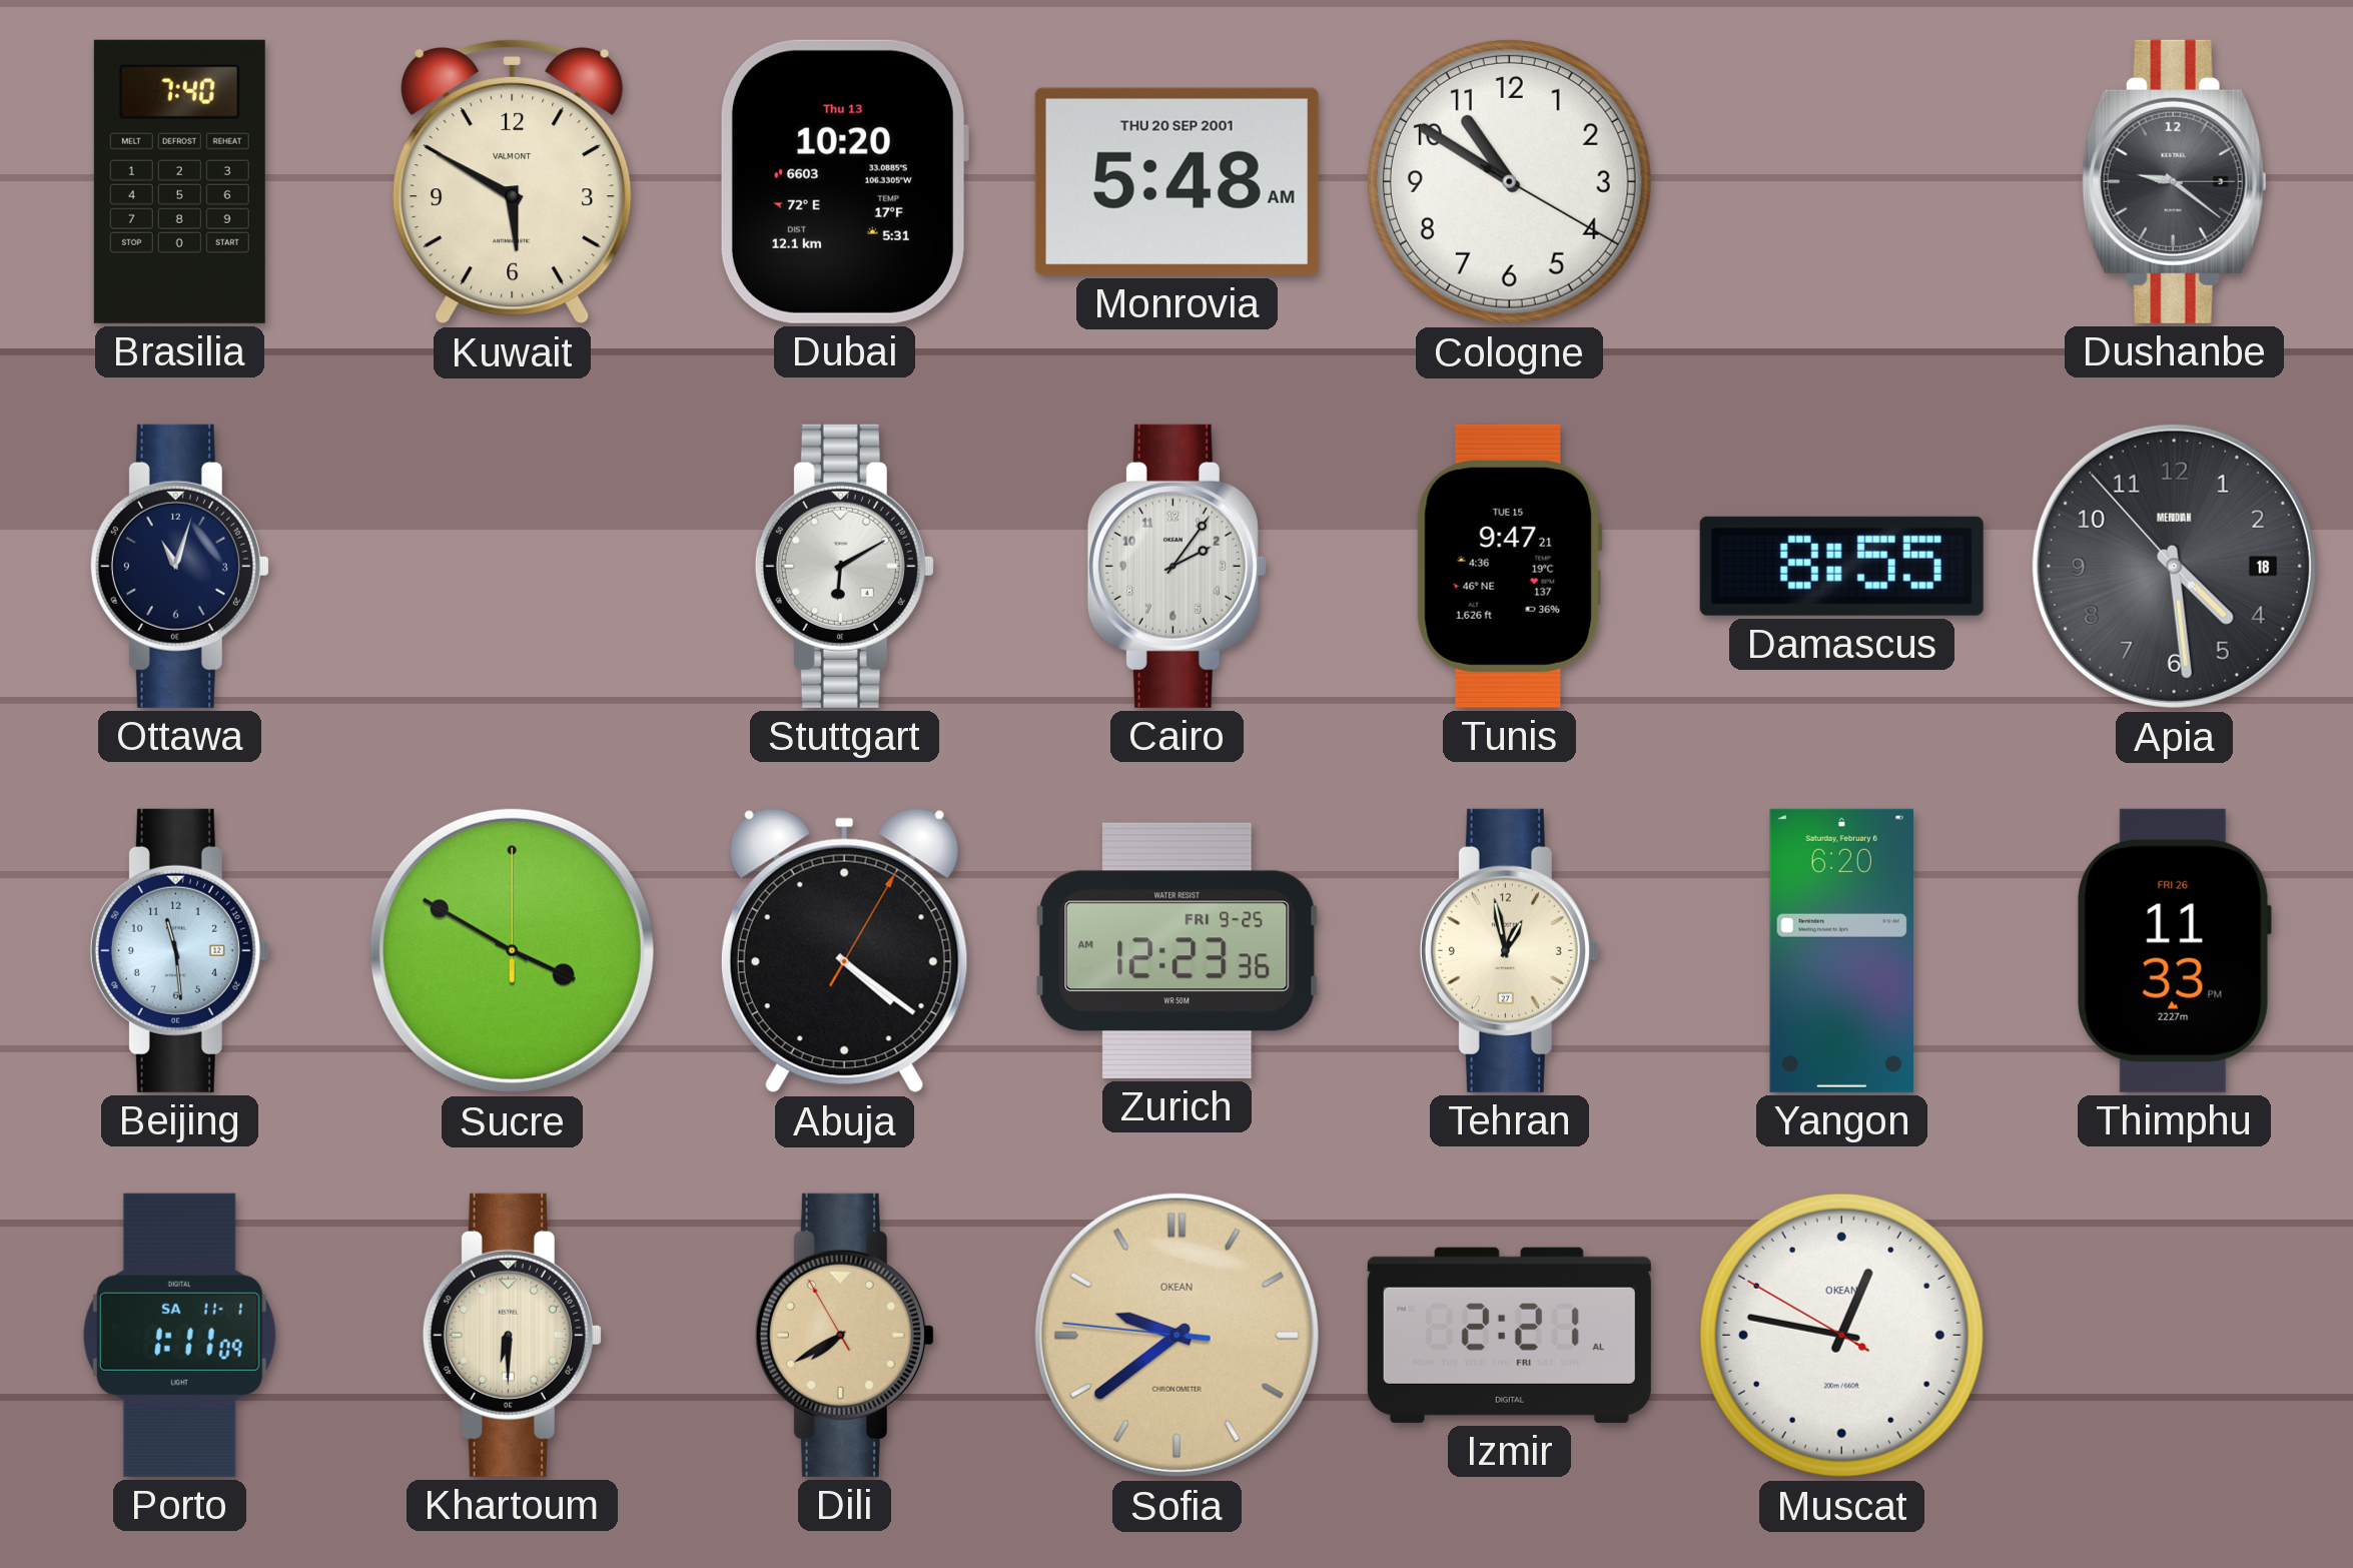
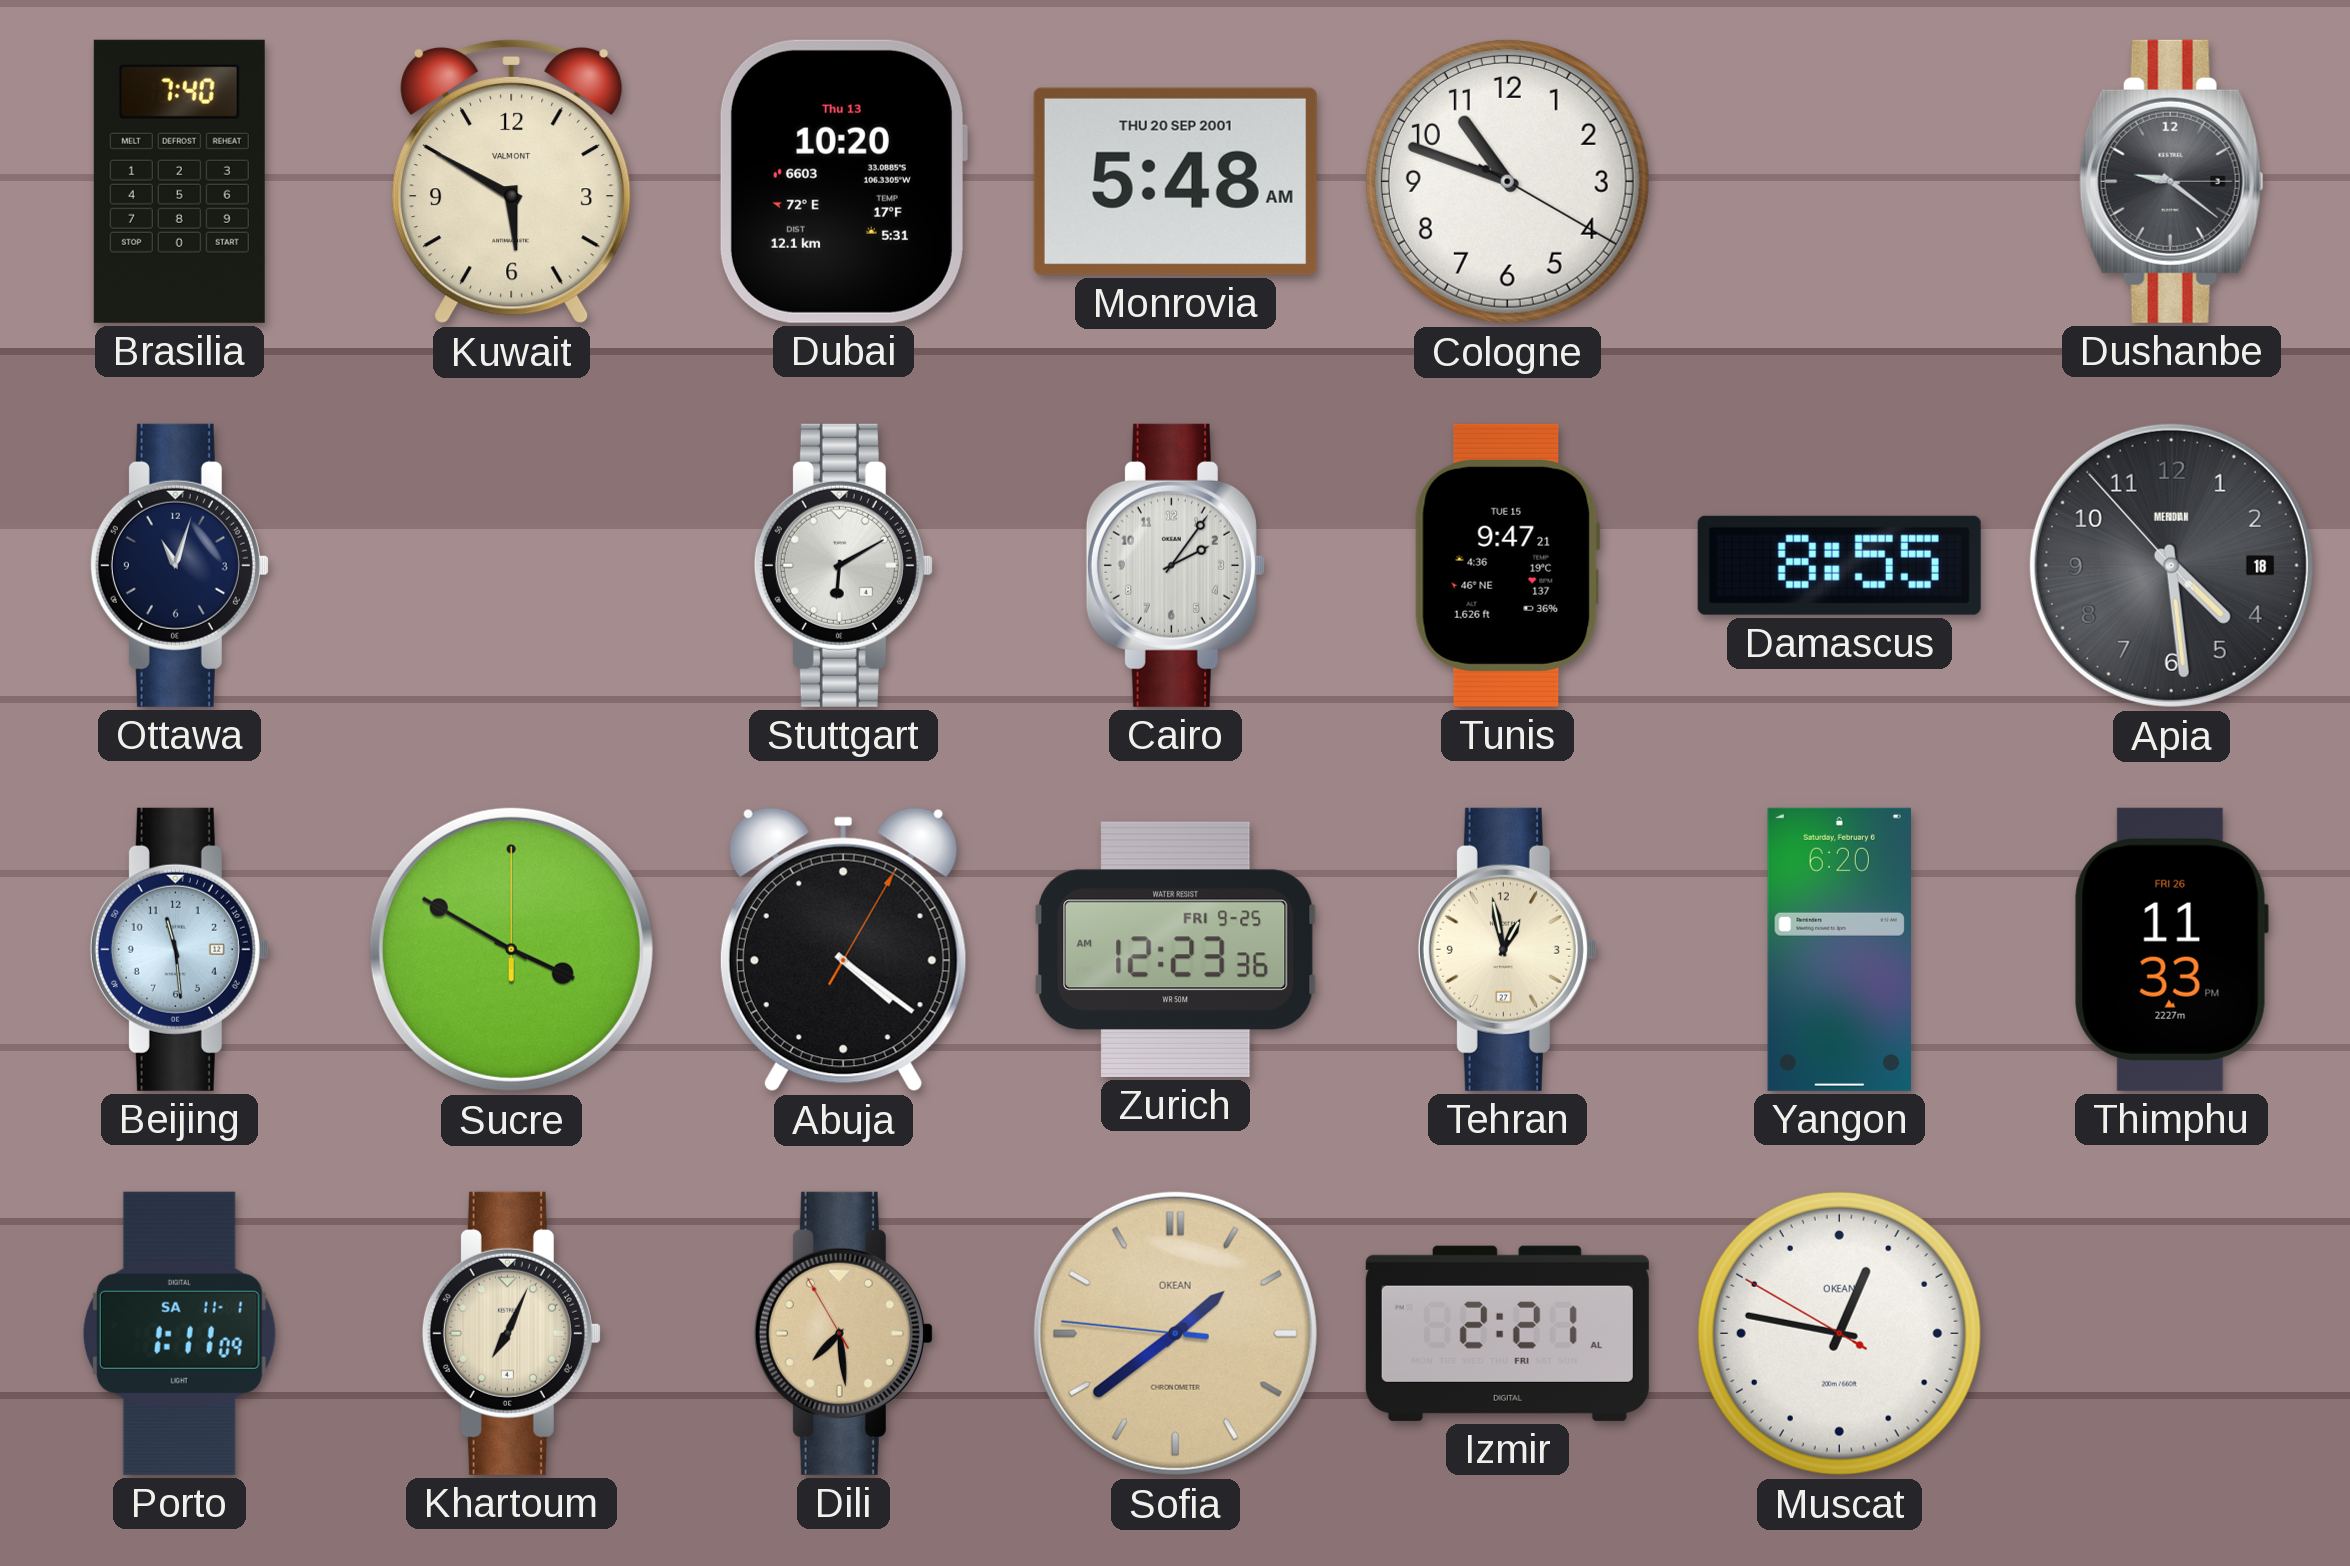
Cologne: 10:50 -> 10:48 (1507, 181)
Khartoum: 6:30 -> 7:04 (511, 1333)
Dili: 7:39 -> 7:28 (843, 1333)
Sofia: 9:38 -> 1:38 (1175, 1333)
